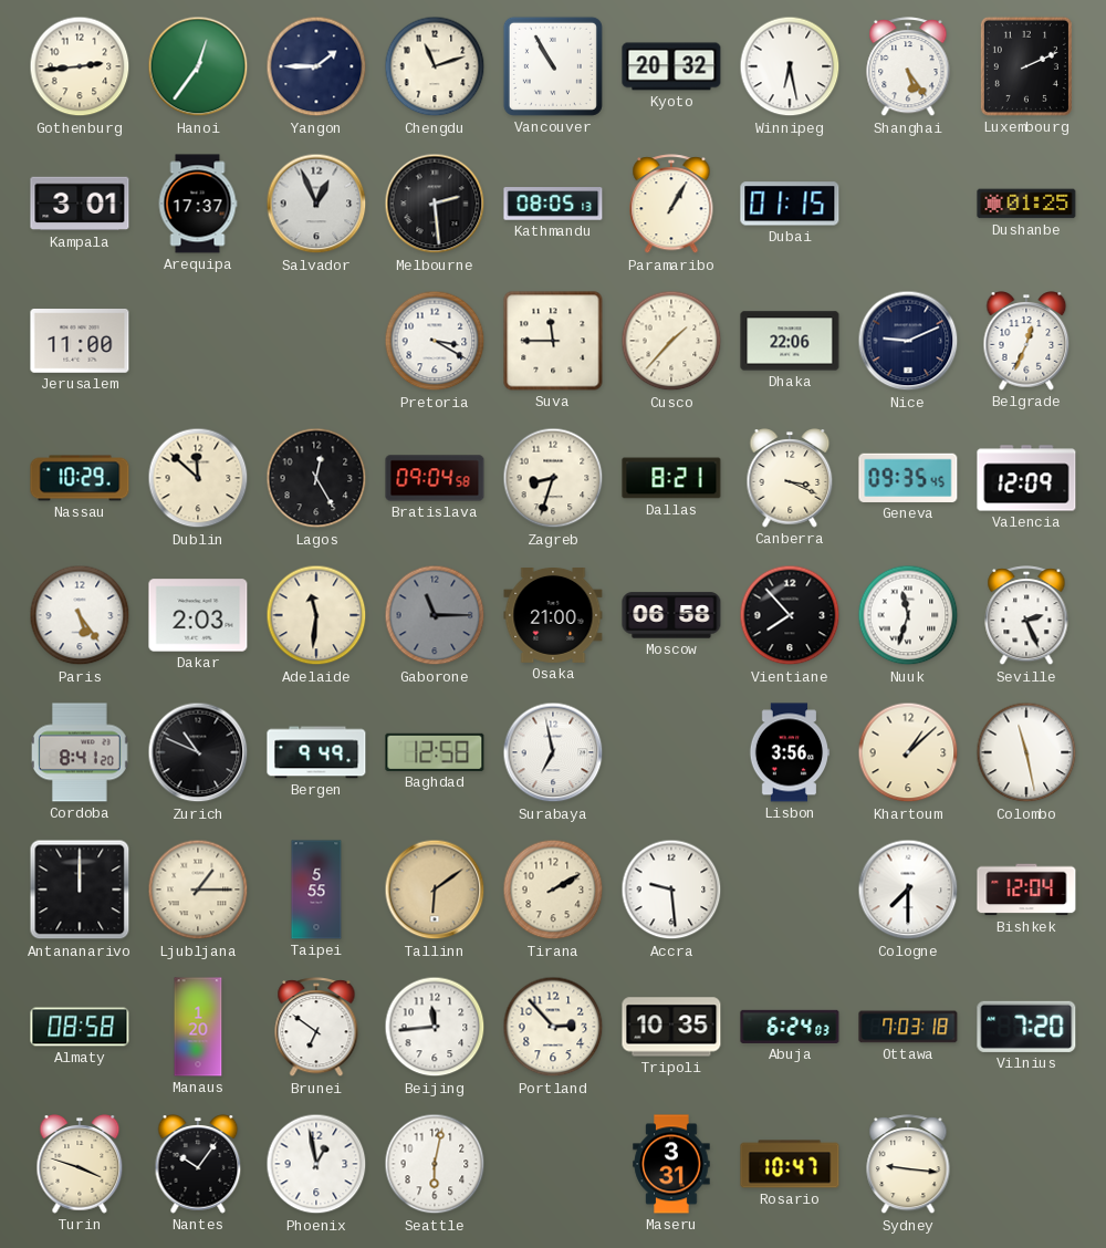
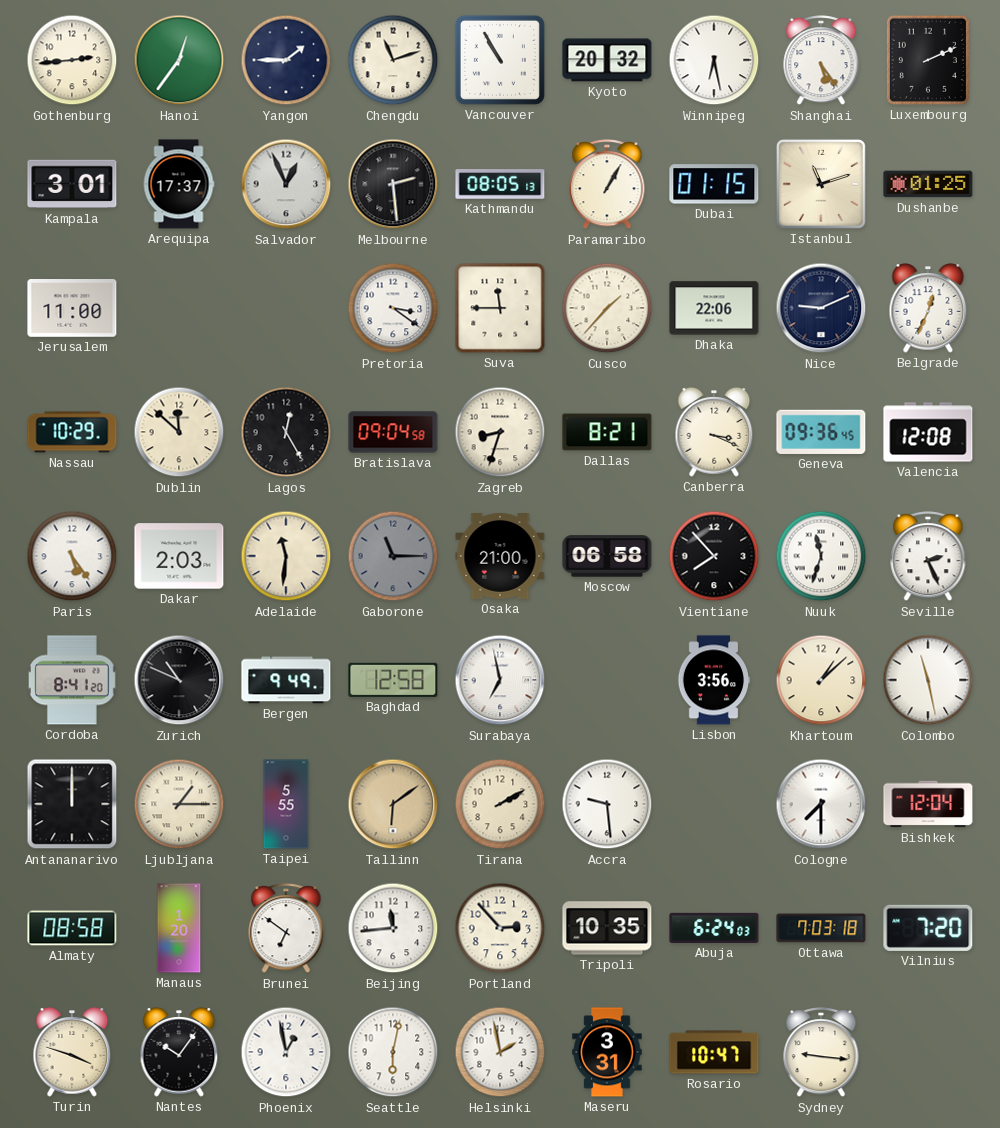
Istanbul: none -> 11:12 (821, 184)
Pretoria: 3:20 -> 3:21 (393, 308)
Geneva: 09:35 -> 09:36 (821, 432)
Valencia: 12:09 -> 12:08 (928, 432)
Helsinki: none -> 1:58 (500, 1052)
